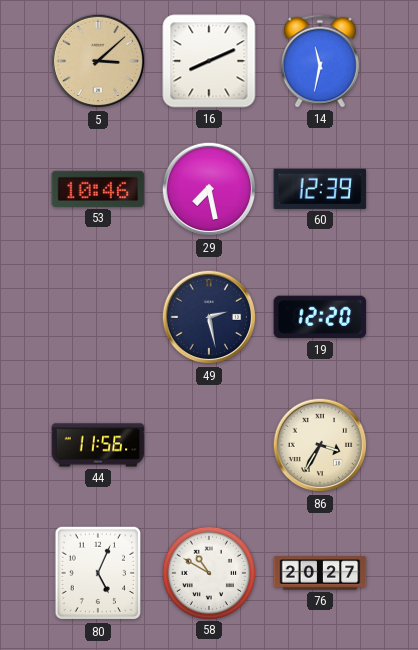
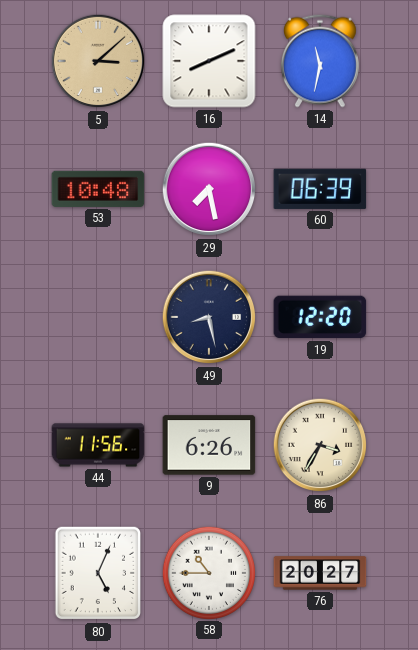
53: 10:46 -> 10:48 (98, 189)
60: 12:39 -> 06:39 (320, 189)
49: 2:28 -> 8:28 (209, 317)
9: none -> 6:26 (209, 445)
58: 10:50 -> 10:45 (208, 572)
